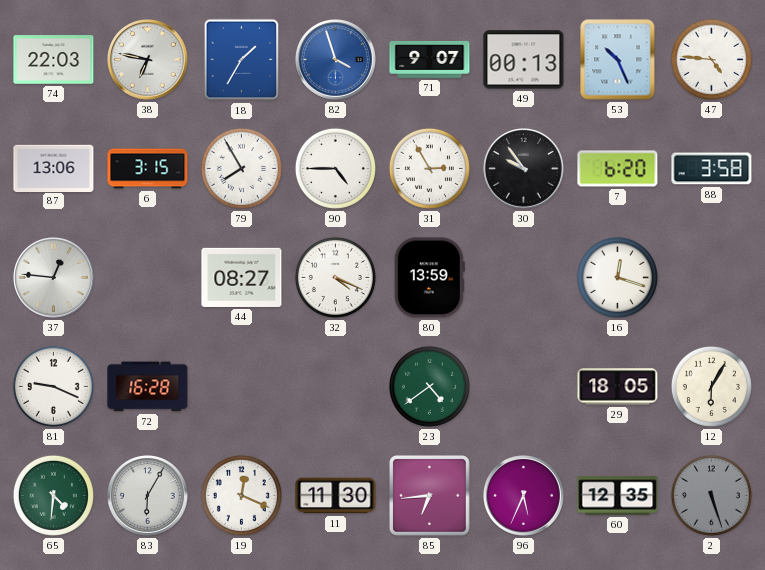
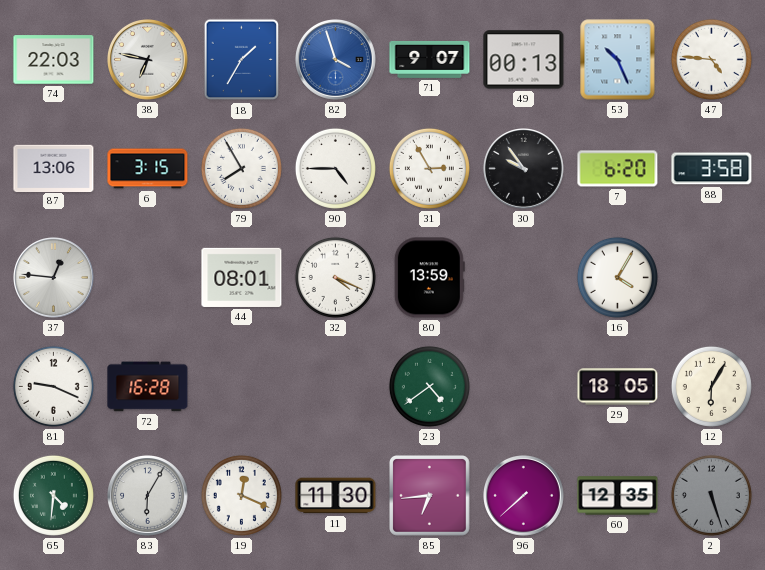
44: 08:27 -> 08:01 (242, 277)
16: 12:18 -> 4:05 (617, 277)
96: 5:34 -> 7:38 (524, 496)
